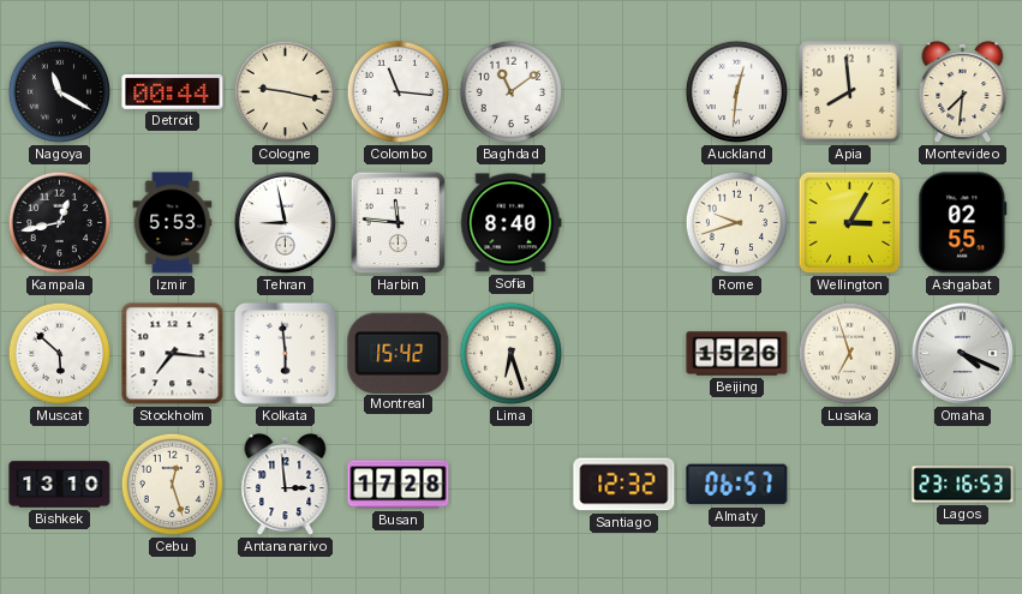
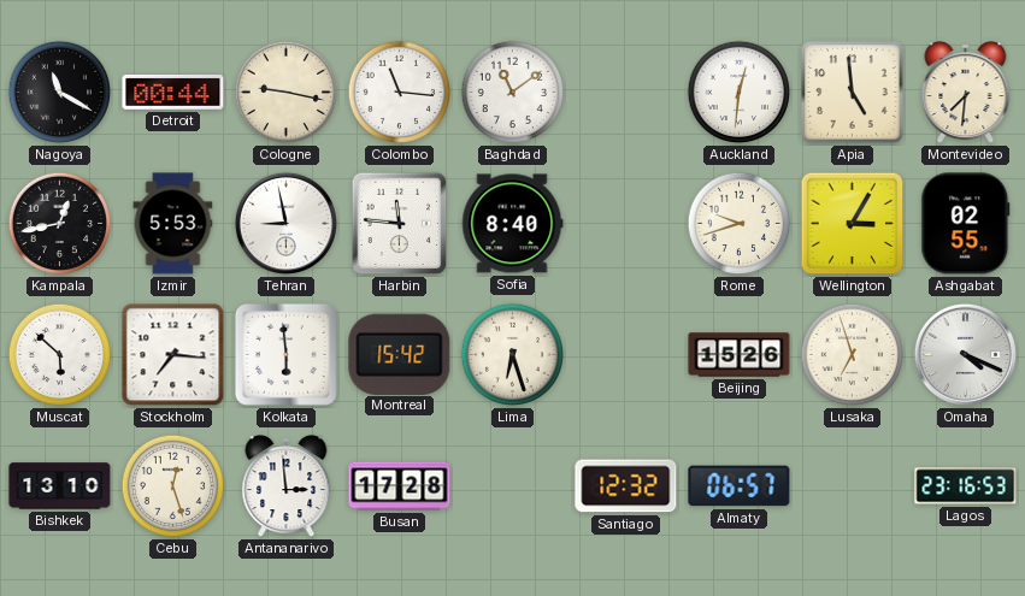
Apia: 7:59 -> 4:59 (853, 93)
